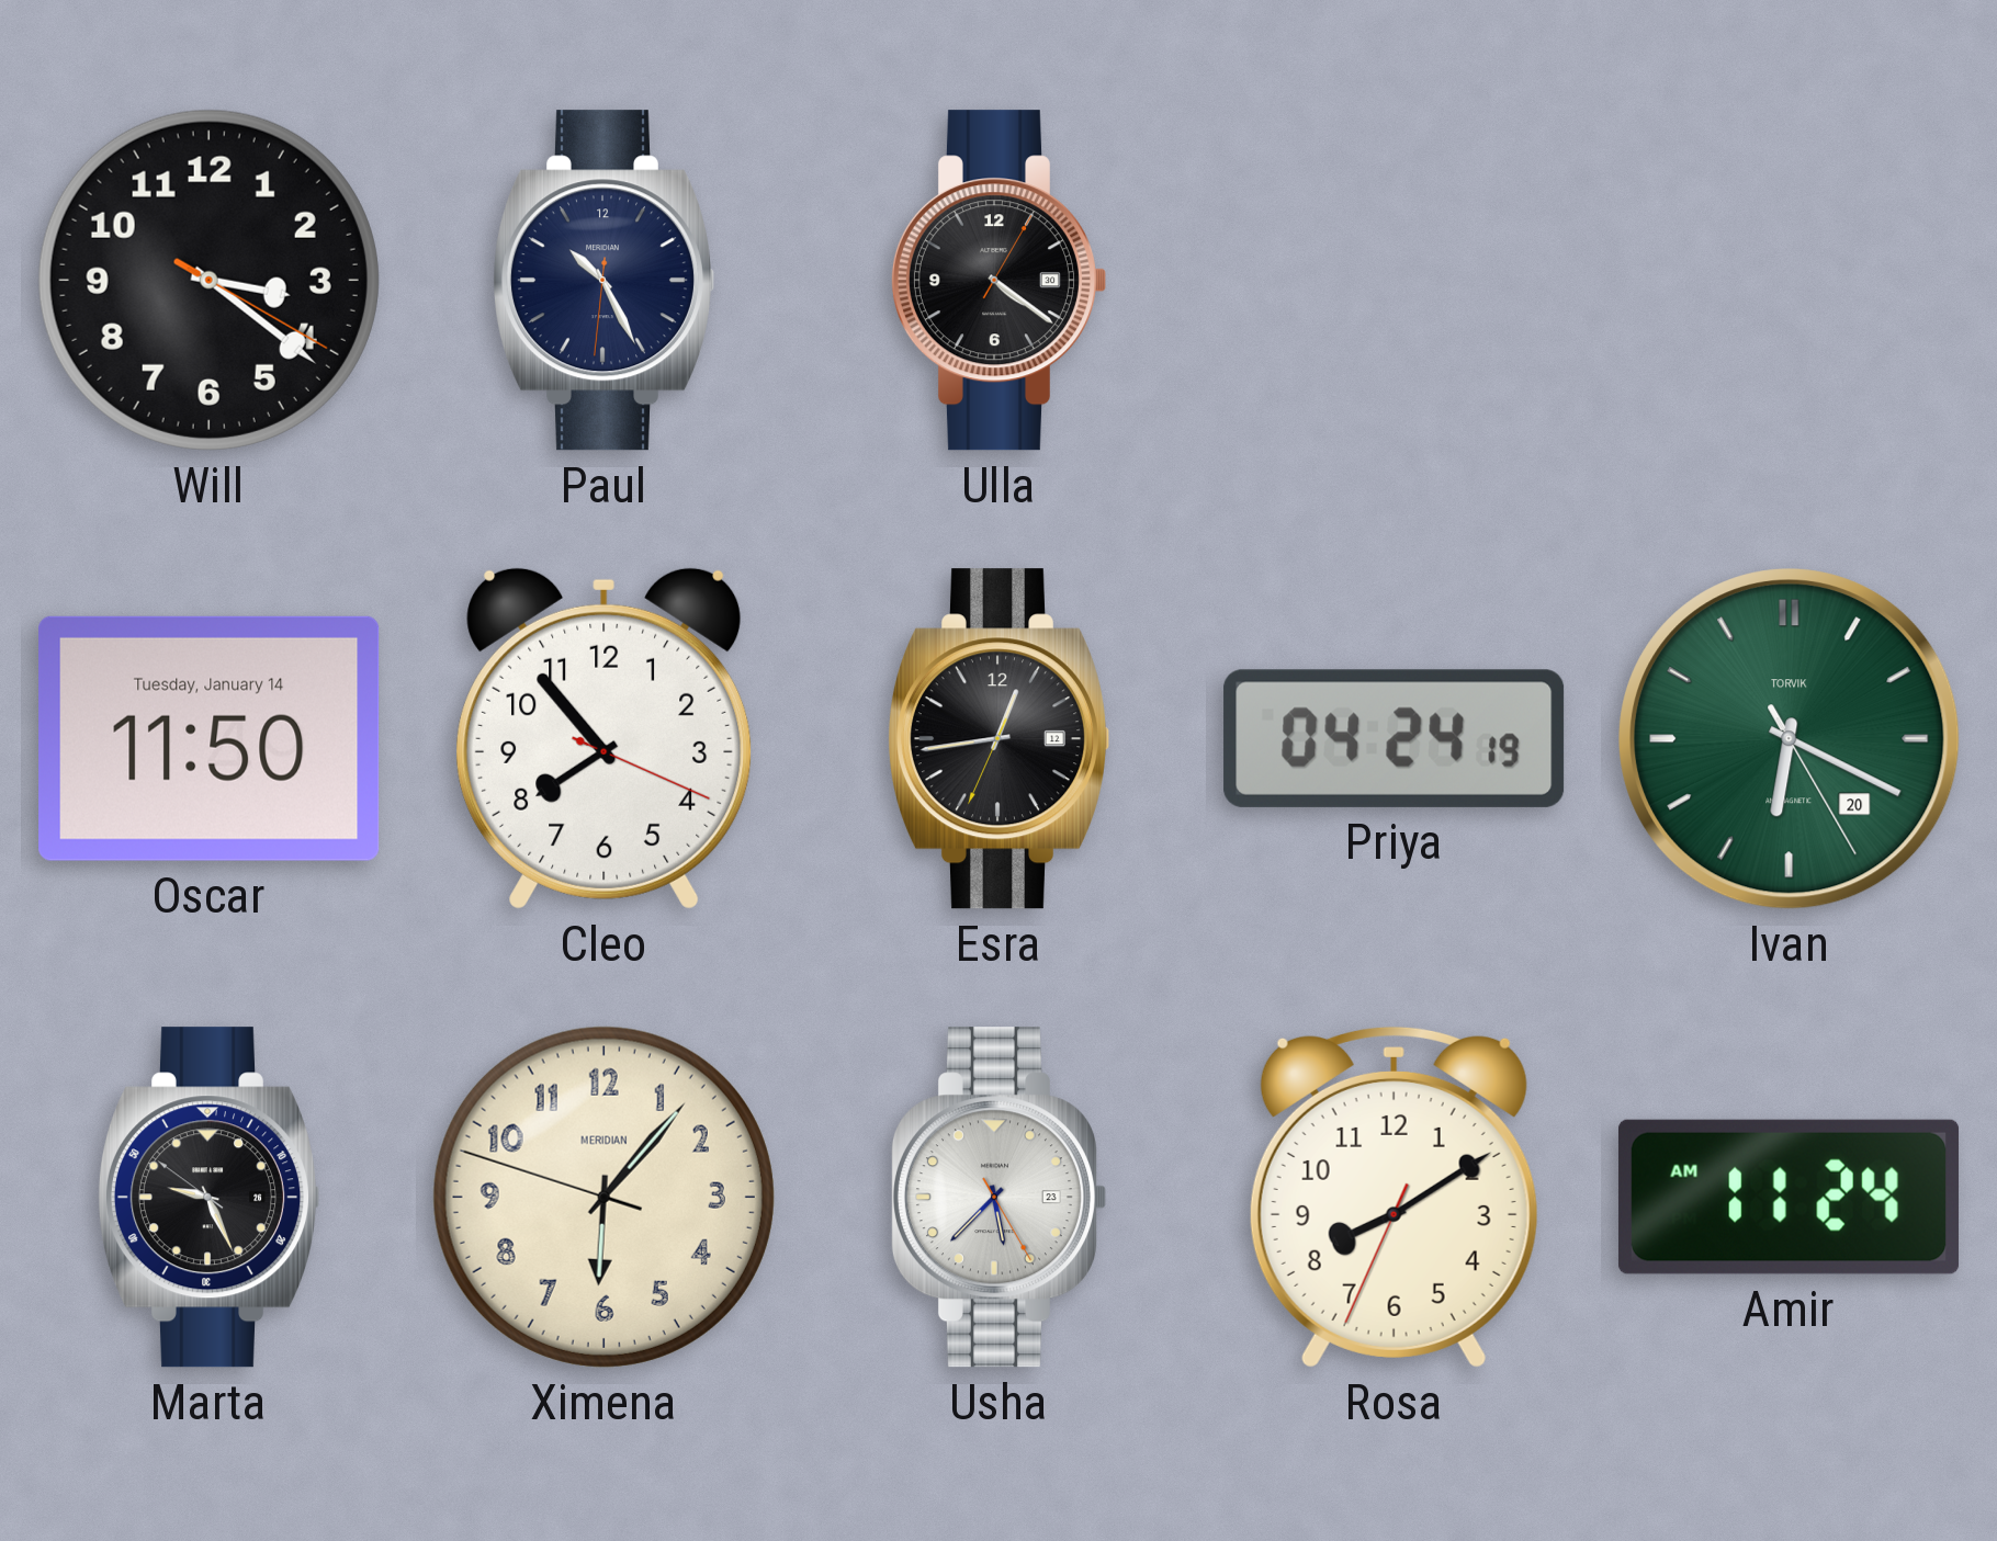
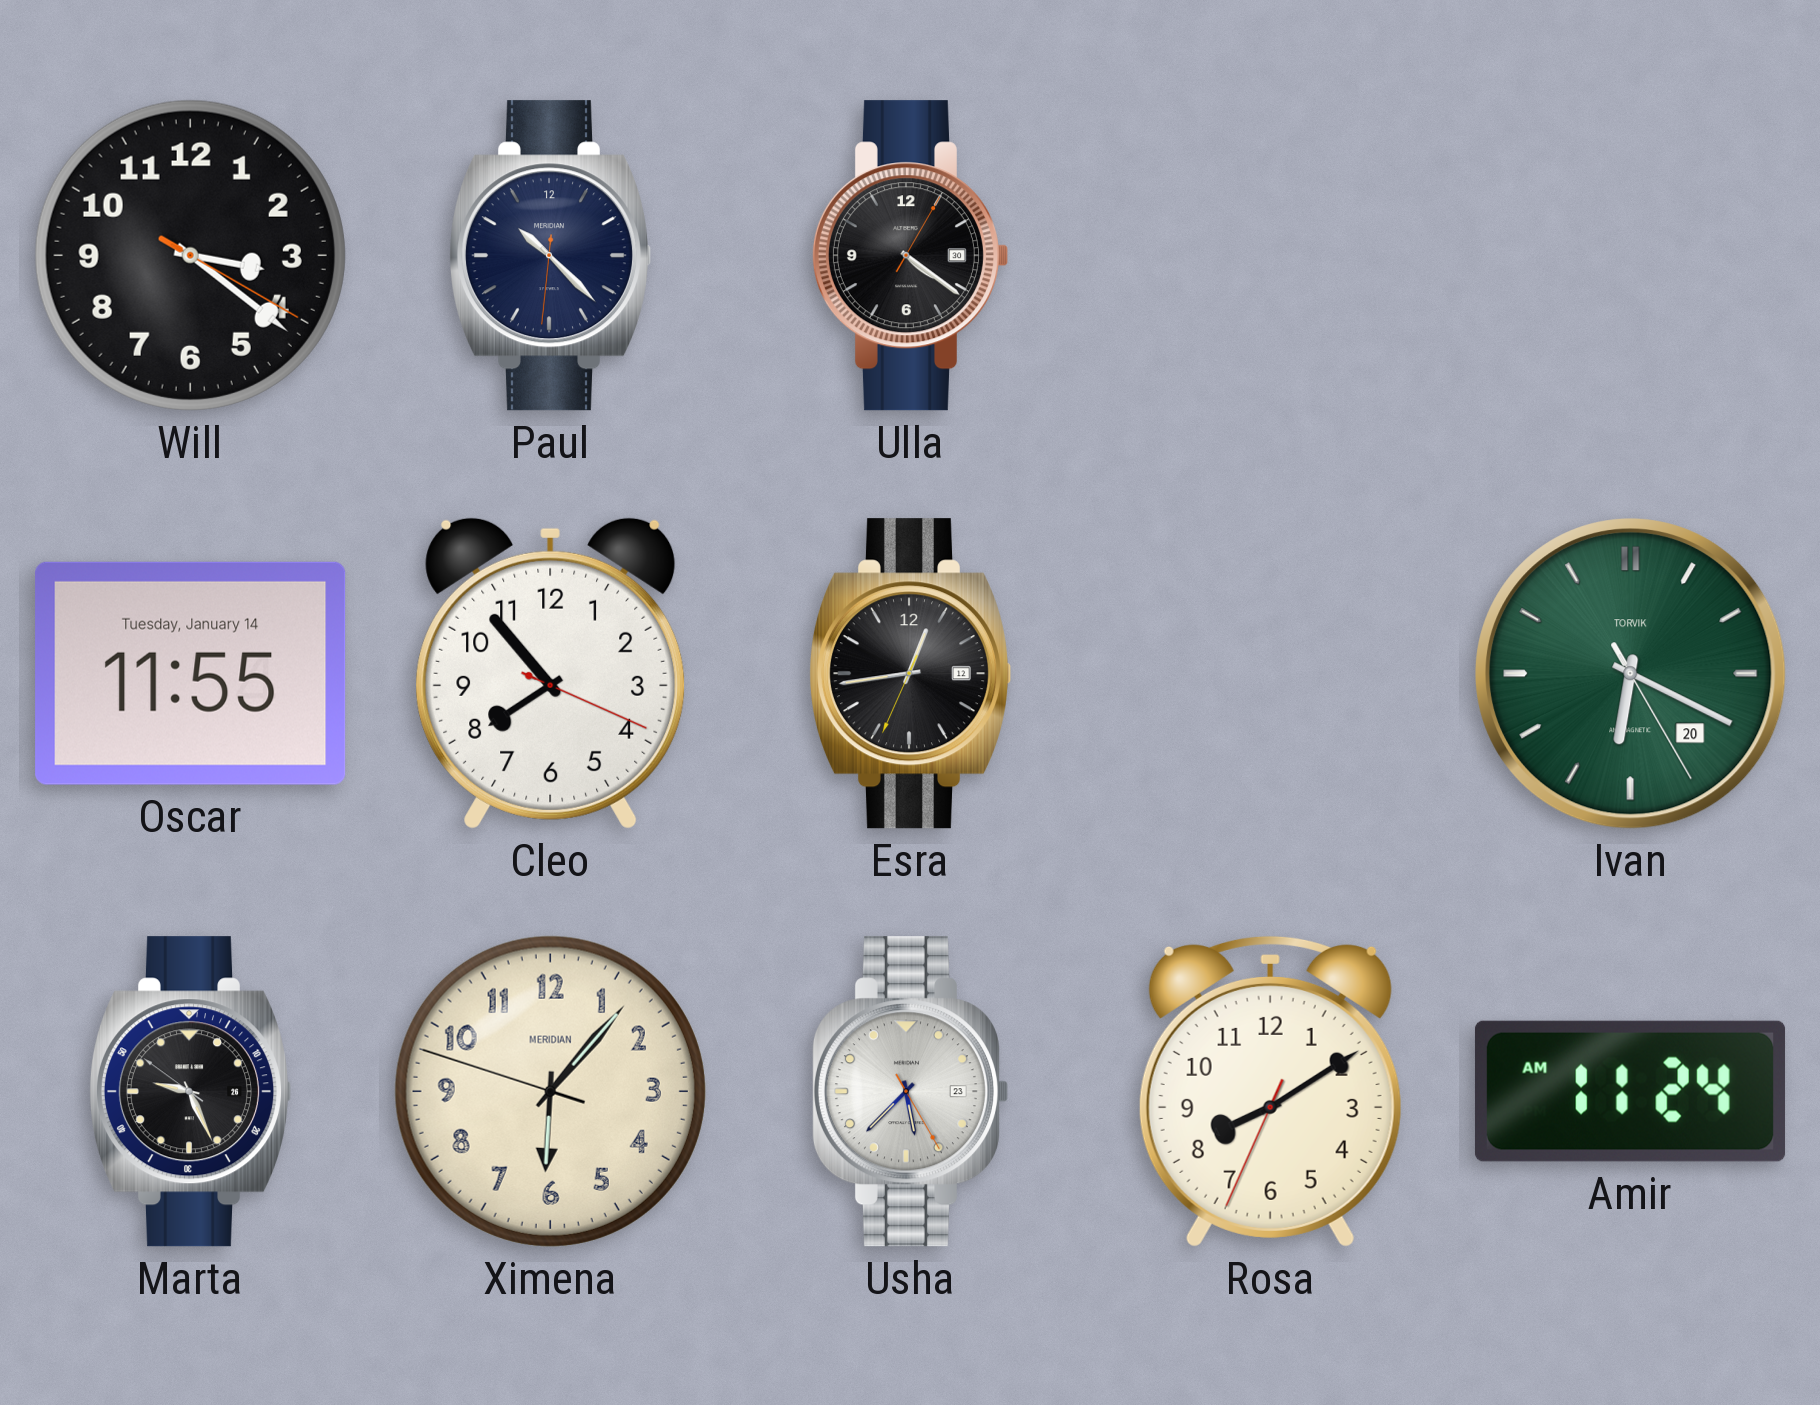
Paul: 10:25 -> 10:22 (549, 256)
Oscar: 11:50 -> 11:55 (191, 673)
Priya: 04:24 -> none (1395, 738)
